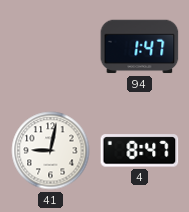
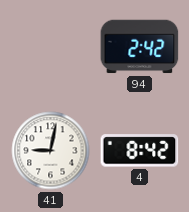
94: 1:47 -> 2:42 (140, 47)
4: 8:47 -> 8:42 (140, 151)
